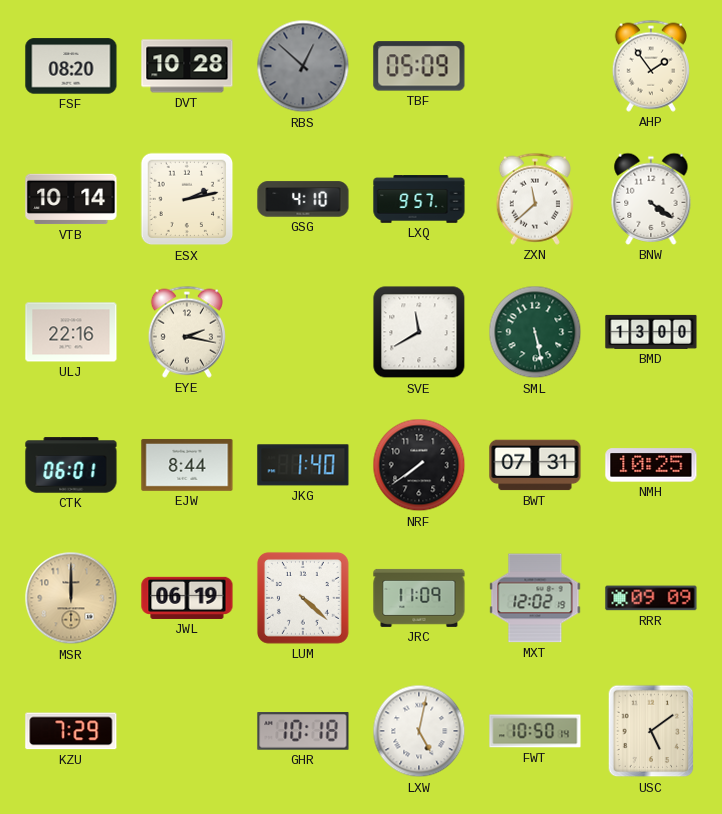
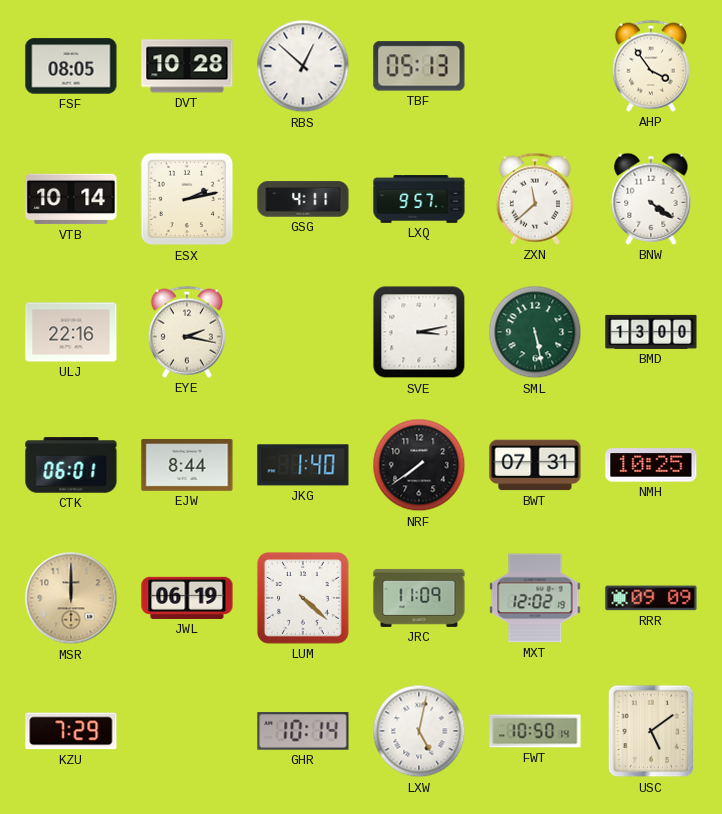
FSF: 08:20 -> 08:05 (71, 66)
RBS dial: grey -> white (303, 66)
TBF: 05:09 -> 05:13 (419, 66)
AHP: 1:54 -> 3:54 (651, 66)
GSG: 4:10 -> 4:11 (303, 199)
SVE: 11:40 -> 3:13 (419, 332)
GHR: 10:18 -> 10:14 (303, 731)
